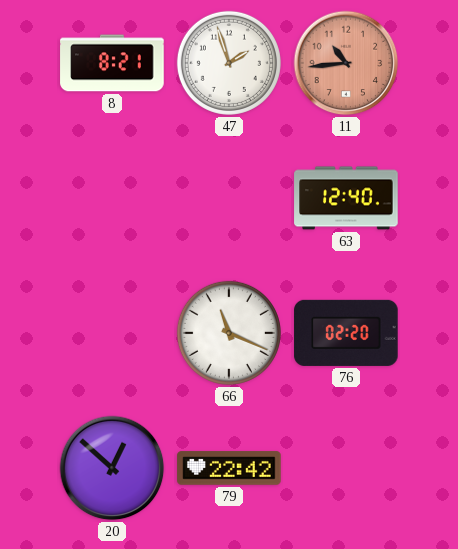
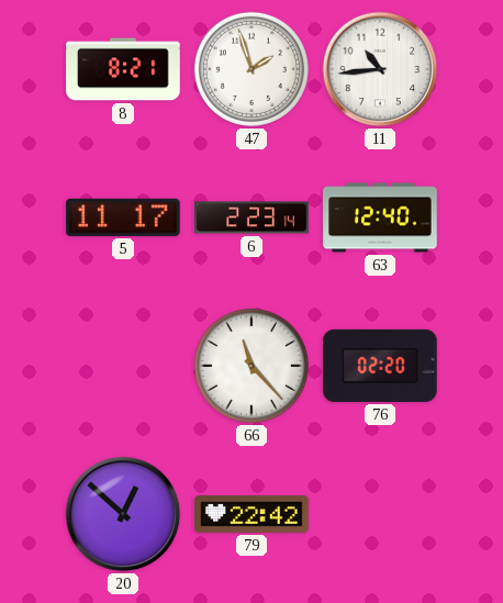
11 dial: salmon -> white (380, 69)
5: none -> 11:17 (123, 217)
6: none -> 2:23 (251, 217)
66: 11:19 -> 11:23 (251, 366)
